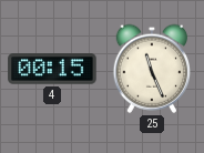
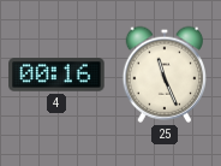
4: 00:15 -> 00:16 (56, 75)
